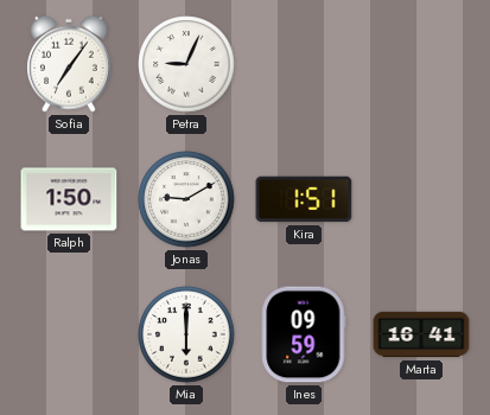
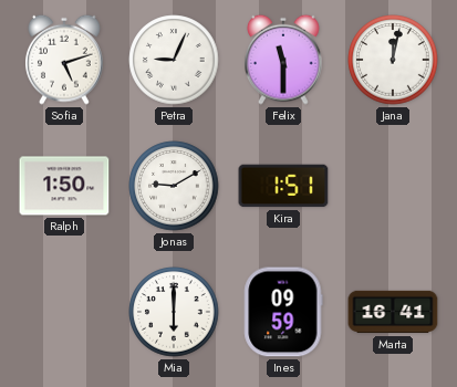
Sofia: 7:06 -> 5:12 (65, 60)
Felix: none -> 11:30 (284, 60)
Jana: none -> 12:02 (393, 60)
